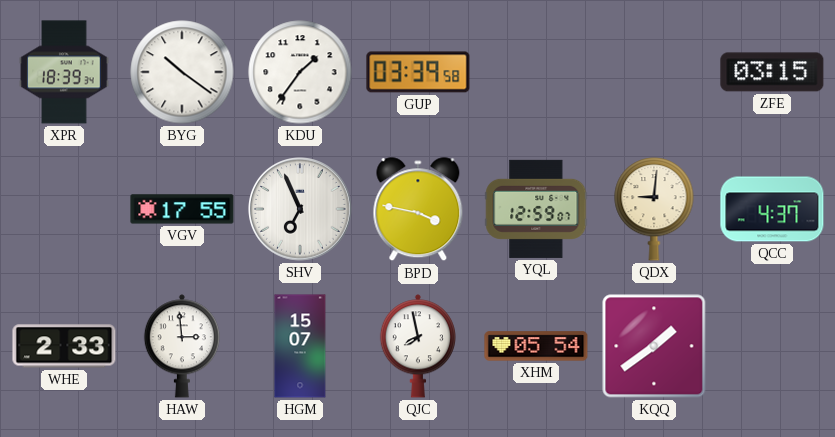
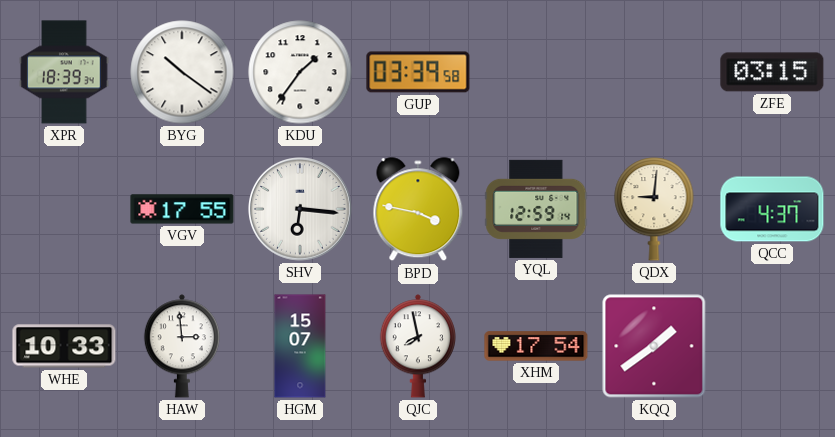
SHV: 6:56 -> 6:16 (301, 210)
YQL: 12:59:07 -> 12:59:14 (536, 209)
WHE: 2:33 -> 10:33 (64, 346)
XHM: 05:54 -> 17:54 (536, 346)
